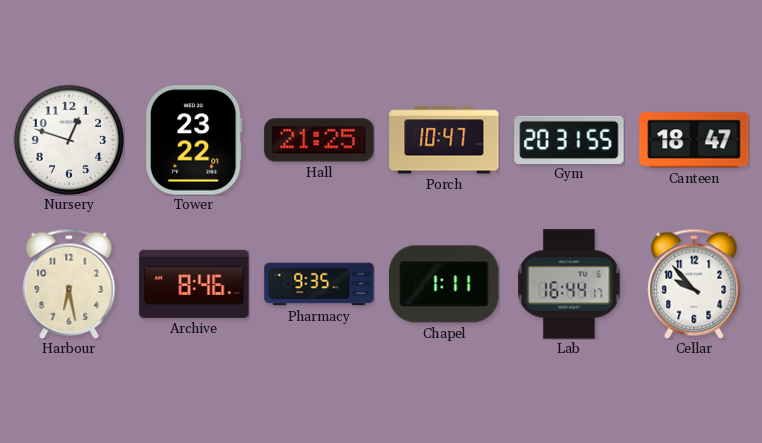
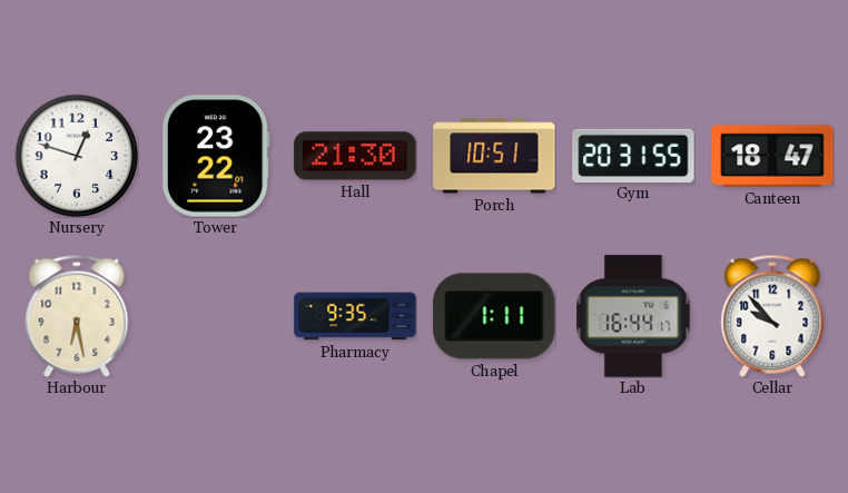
Hall: 21:25 -> 21:30 (355, 156)
Porch: 10:47 -> 10:51 (494, 156)
Archive: 8:46 -> none (194, 284)
